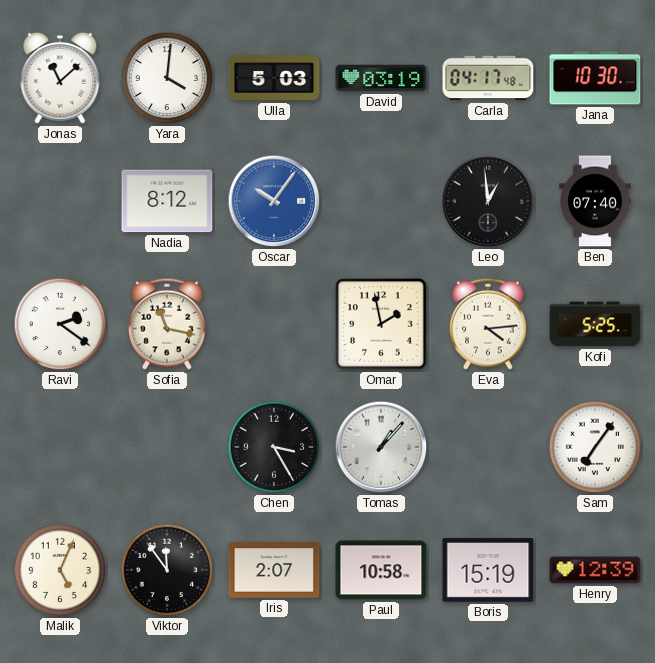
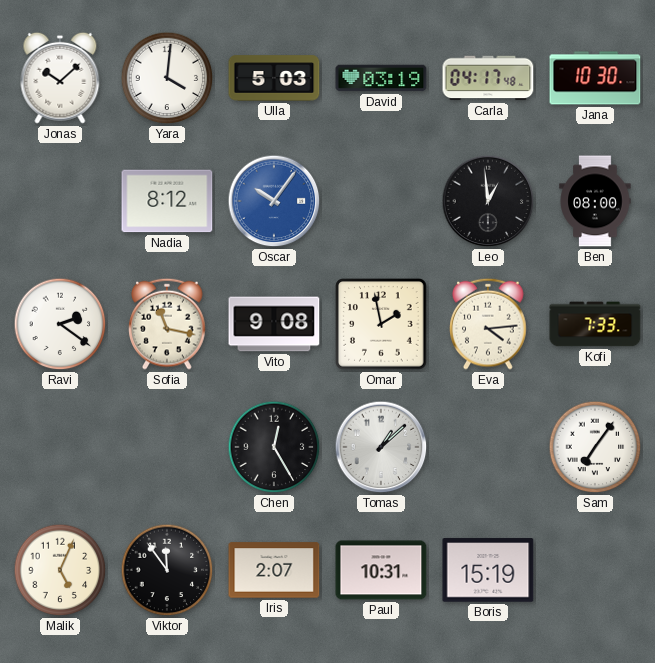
Jonas: 11:08 -> 10:08 (60, 78)
Ben: 07:40 -> 08:00 (595, 201)
Vito: none -> 9:08 (274, 324)
Kofi: 5:25 -> 7:33 (595, 324)
Chen: 3:25 -> 12:25 (274, 447)
Tomas: 1:07 -> 1:08 (381, 447)
Paul: 10:58 -> 10:31 (381, 570)
Henry: 12:39 -> none (595, 570)
